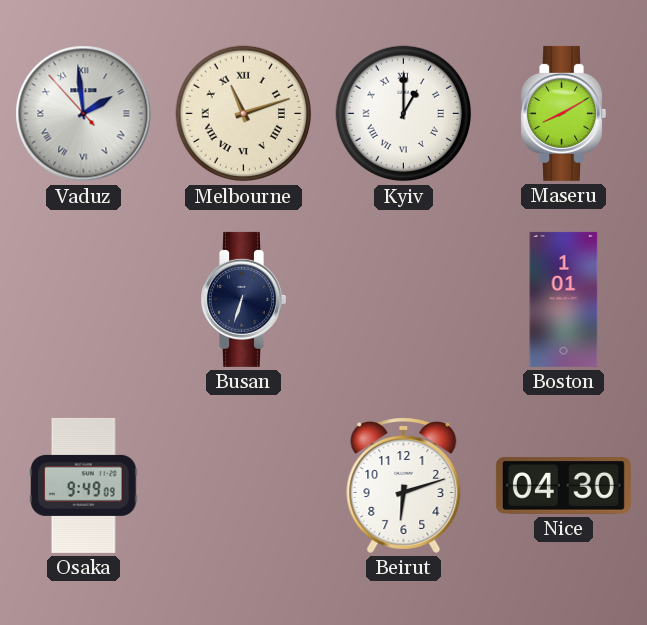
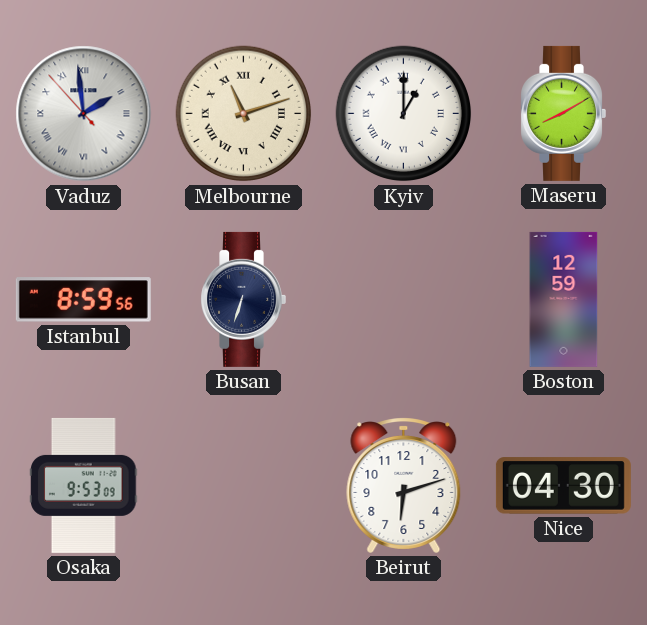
Istanbul: none -> 8:59 (83, 300)
Boston: 1:01 -> 12:59 (564, 299)
Osaka: 9:49 -> 9:53 (84, 485)
